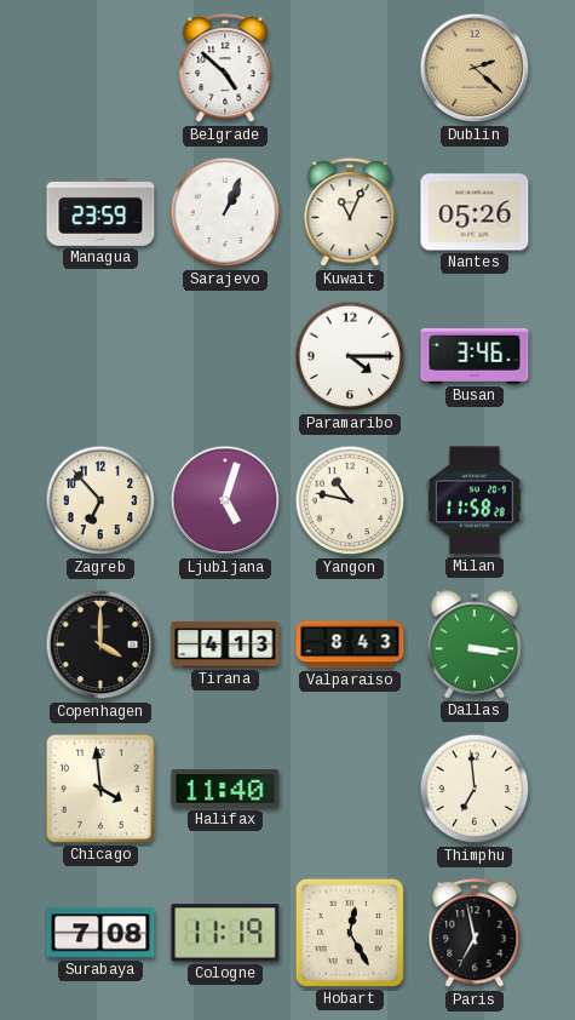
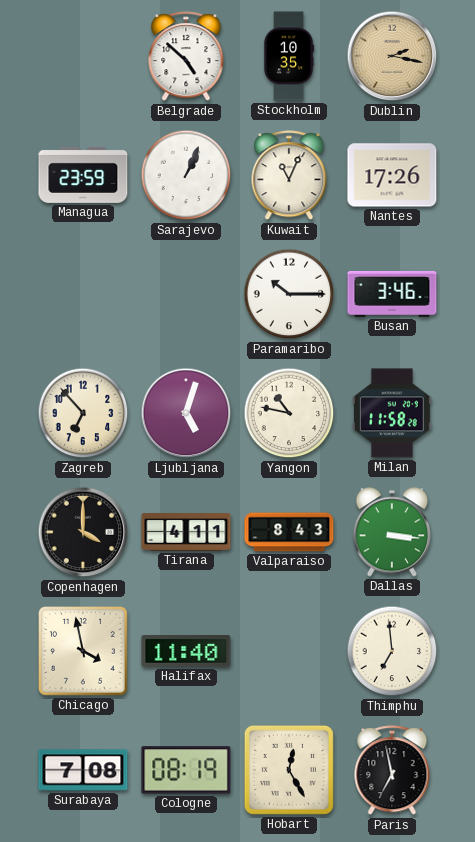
Stockholm: none -> 10:35 (289, 56)
Dublin: 2:22 -> 2:17 (392, 56)
Nantes: 05:26 -> 17:26 (392, 175)
Paramaribo: 4:15 -> 10:15 (289, 294)
Tirana: 4:13 -> 4:11 (186, 533)
Chicago: 3:59 -> 3:58 (84, 652)
Cologne: 11:19 -> 08:19 (186, 770)
